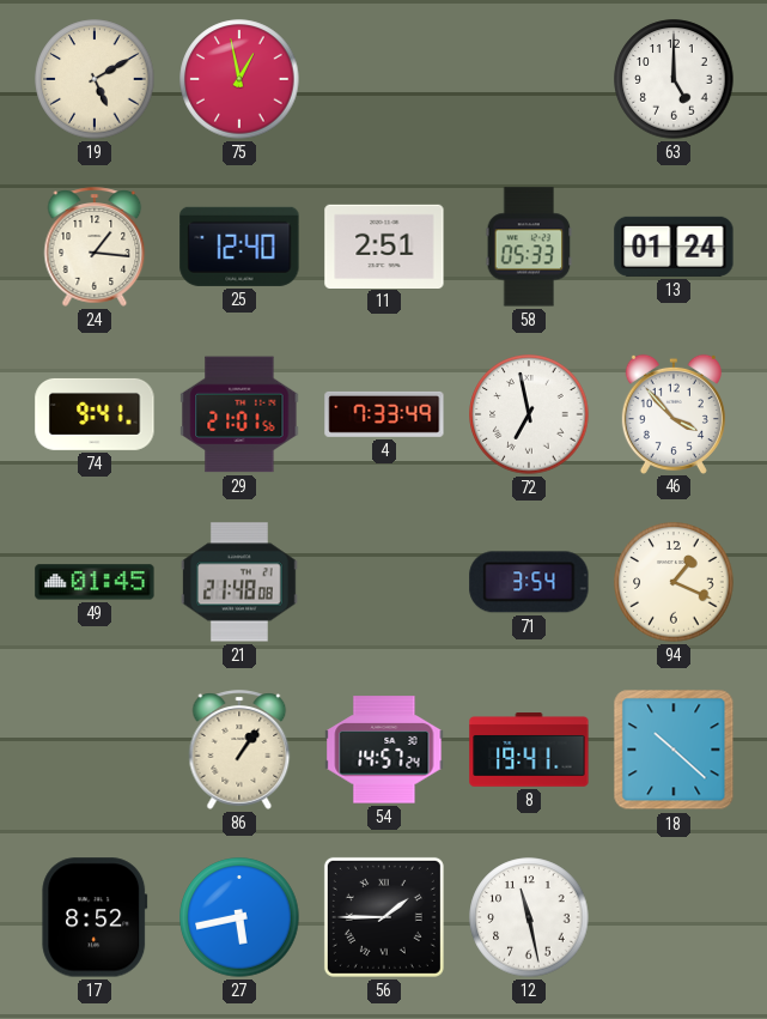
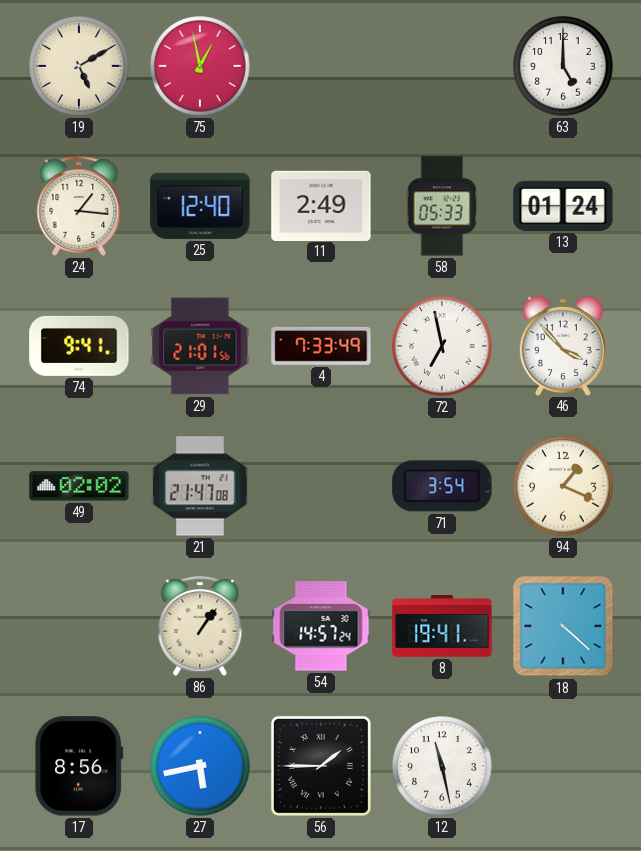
11: 2:51 -> 2:49 (321, 205)
49: 01:45 -> 02:02 (79, 486)
21: 21:48 -> 21:47 (201, 486)
18: 10:22 -> 4:22 (563, 626)
17: 8:52 -> 8:56 (79, 766)
